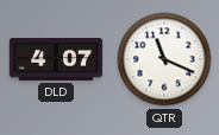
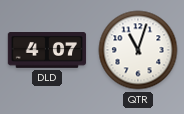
QTR: 11:19 -> 11:03 (138, 50)
